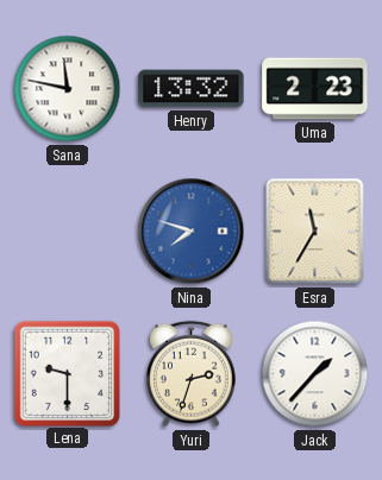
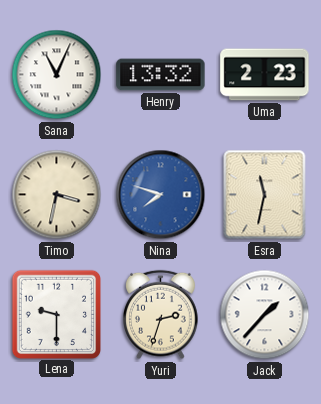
Sana: 11:47 -> 11:04 (57, 75)
Timo: none -> 3:32 (57, 195)
Esra: 11:35 -> 11:32 (265, 195)
